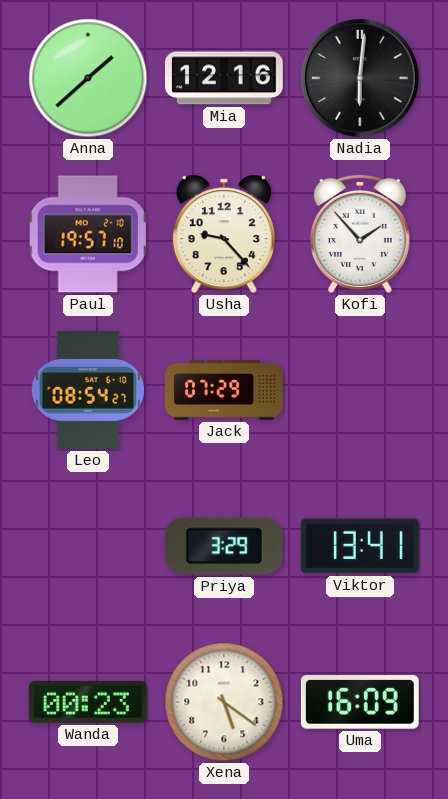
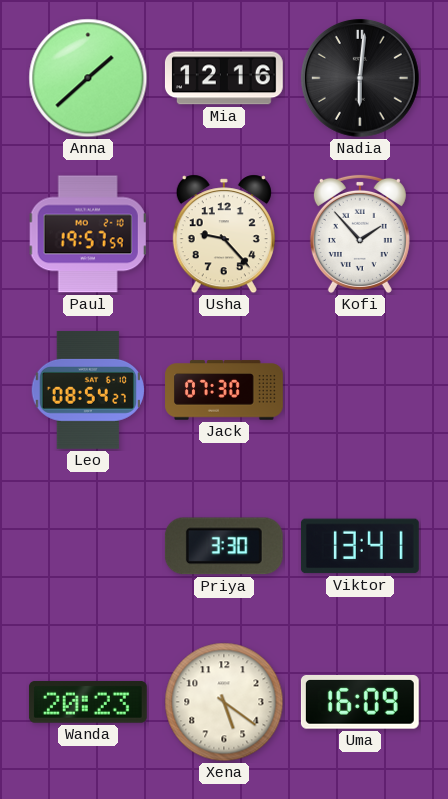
Paul: 19:57:10 -> 19:57:59 (88, 234)
Jack: 07:29 -> 07:30 (224, 390)
Priya: 3:29 -> 3:30 (224, 546)
Wanda: 00:23 -> 20:23 (88, 702)
